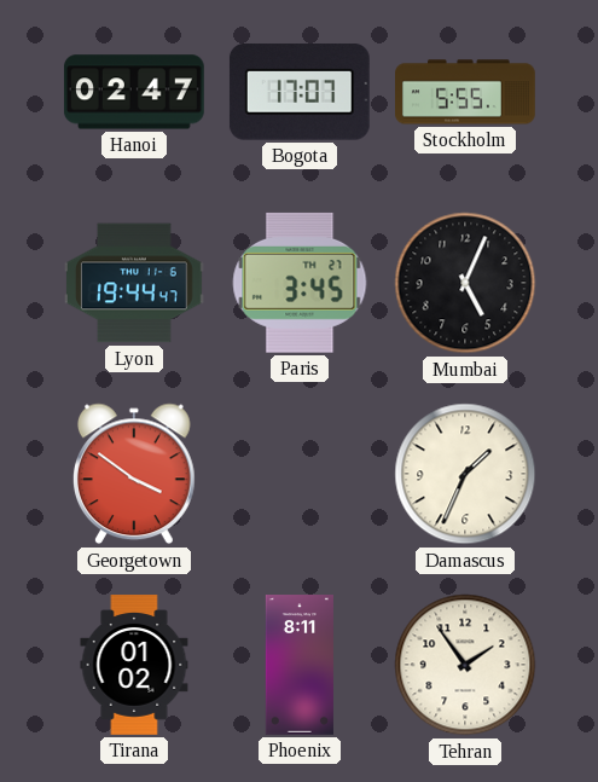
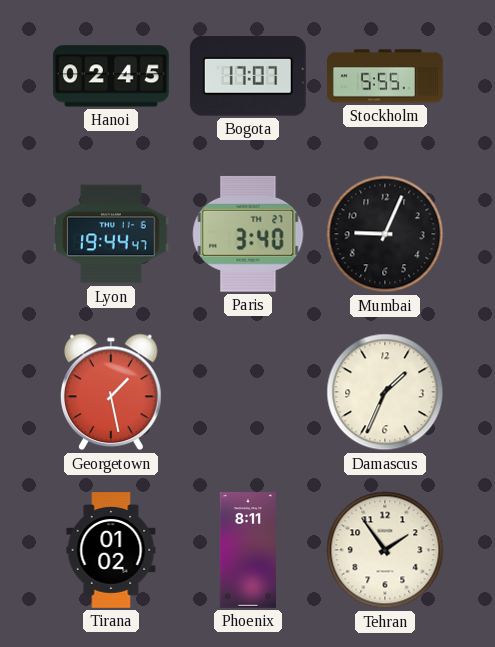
Hanoi: 02:47 -> 02:45 (111, 76)
Paris: 3:45 -> 3:40 (248, 234)
Mumbai: 5:04 -> 9:04 (385, 234)
Georgetown: 3:51 -> 1:28 (112, 392)
